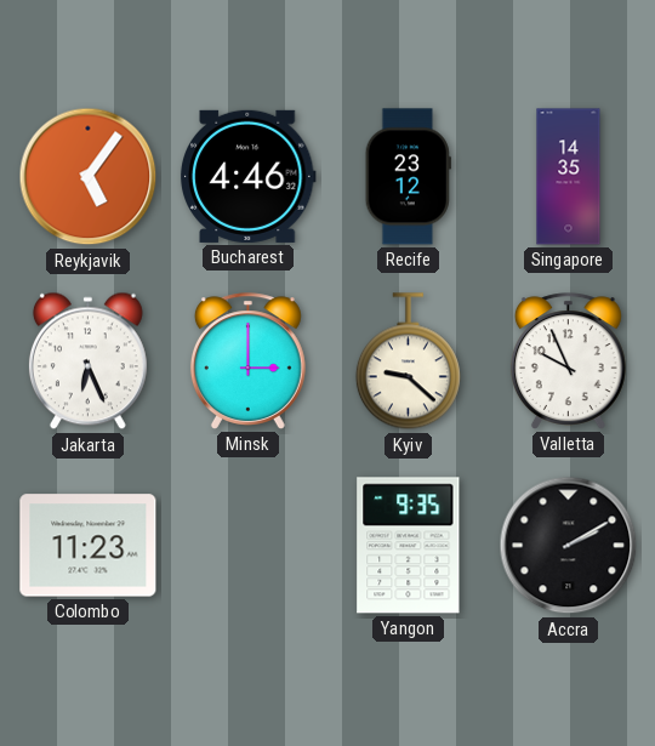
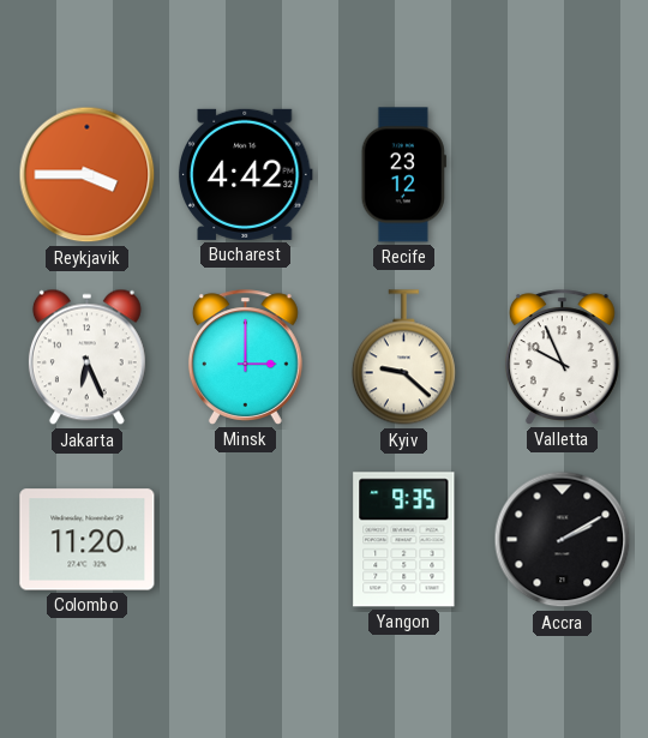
Reykjavik: 5:06 -> 3:45 (88, 175)
Bucharest: 4:46 -> 4:42 (245, 174)
Singapore: 14:35 -> none (569, 177)
Colombo: 11:23 -> 11:20 (88, 540)
